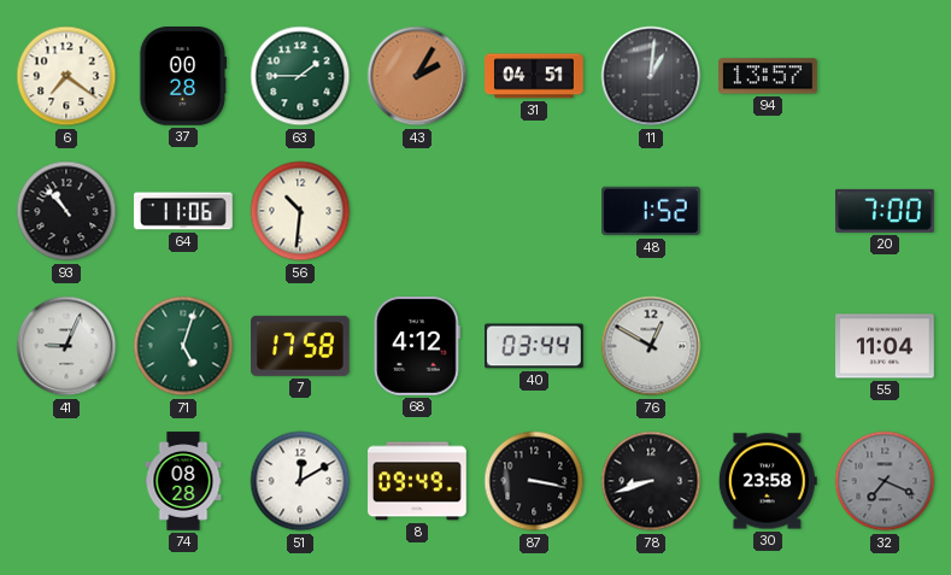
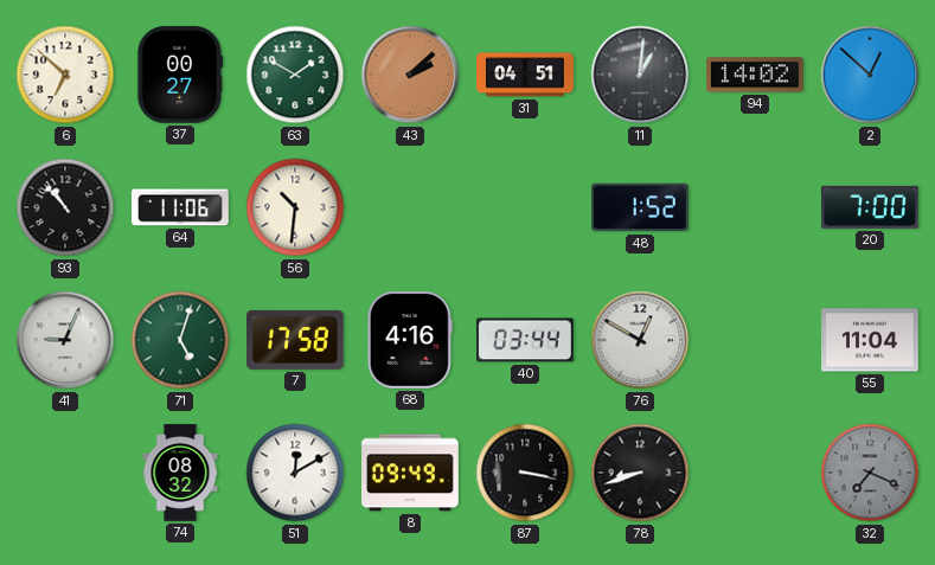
6: 7:21 -> 6:52 (65, 75)
37: 00:28 -> 00:27 (180, 75)
63: 1:45 -> 1:50 (295, 75)
43: 2:05 -> 2:08 (410, 75)
94: 13:57 -> 14:02 (756, 75)
2: none -> 12:52 (870, 75)
68: 4:12 -> 4:16 (410, 341)
74: 08:28 -> 08:32 (180, 473)
30: 23:58 -> none (768, 481)
